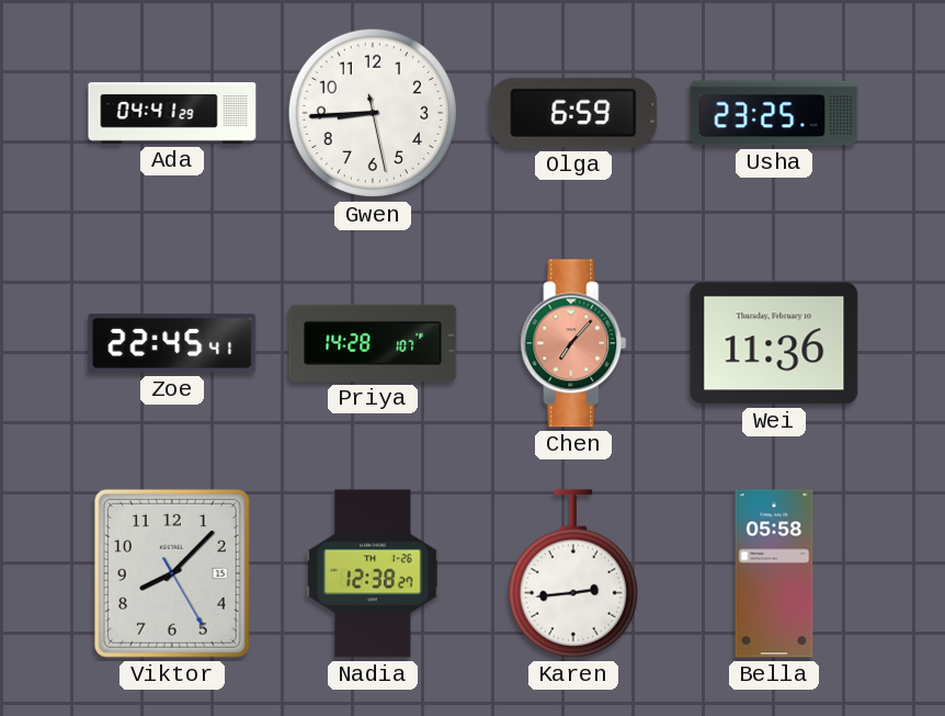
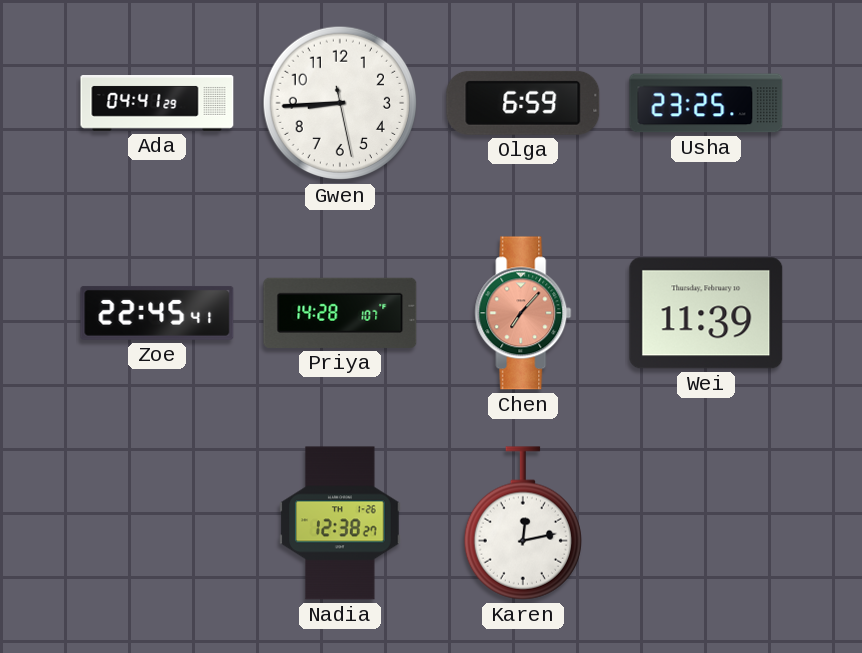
Wei: 11:36 -> 11:39 (706, 313)
Viktor: 8:07 -> none (172, 573)
Karen: 2:44 -> 12:13 (523, 523)
Bella: 05:58 -> none (774, 573)
